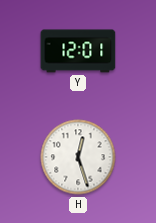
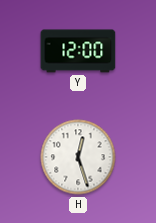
Y: 12:01 -> 12:00 (78, 51)
